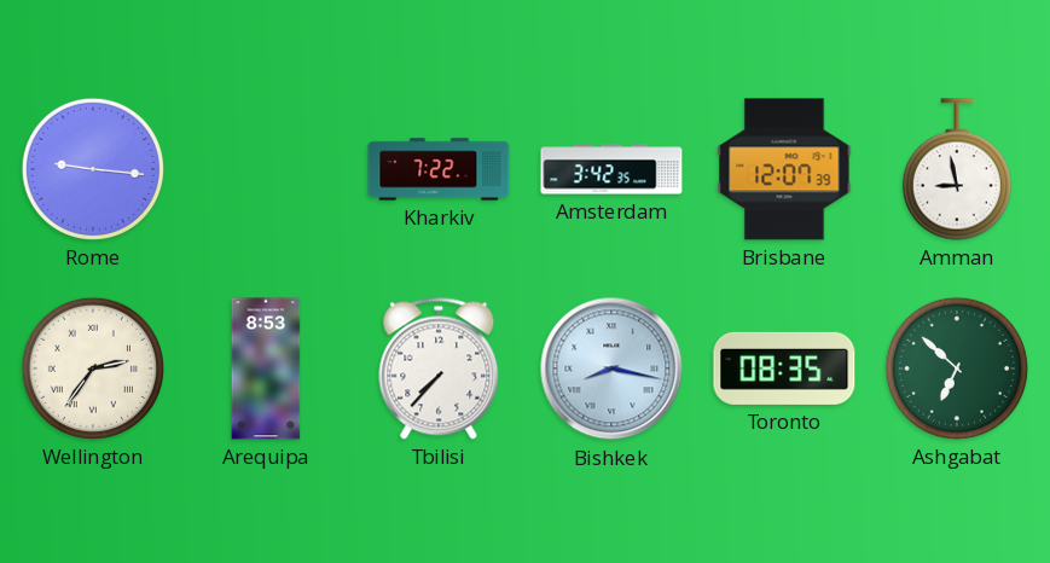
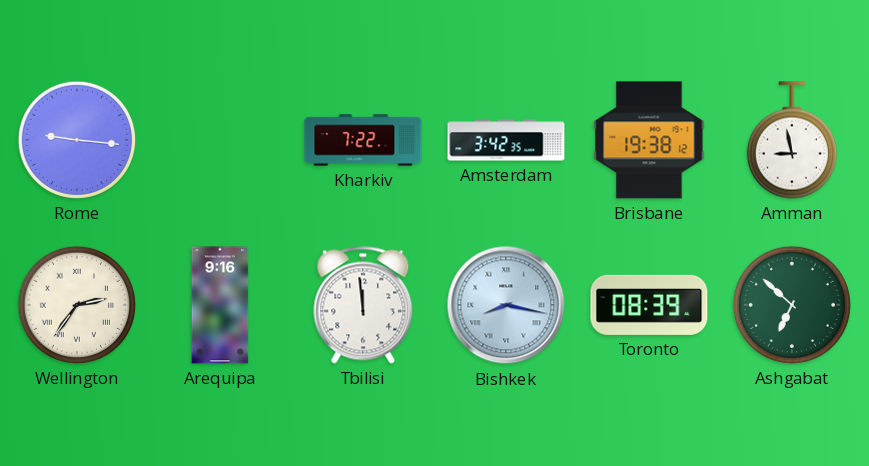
Brisbane: 12:07 -> 19:38 (649, 140)
Arequipa: 8:53 -> 9:16 (220, 305)
Tbilisi: 7:37 -> 11:59 (363, 305)
Toronto: 08:35 -> 08:39 (649, 305)
